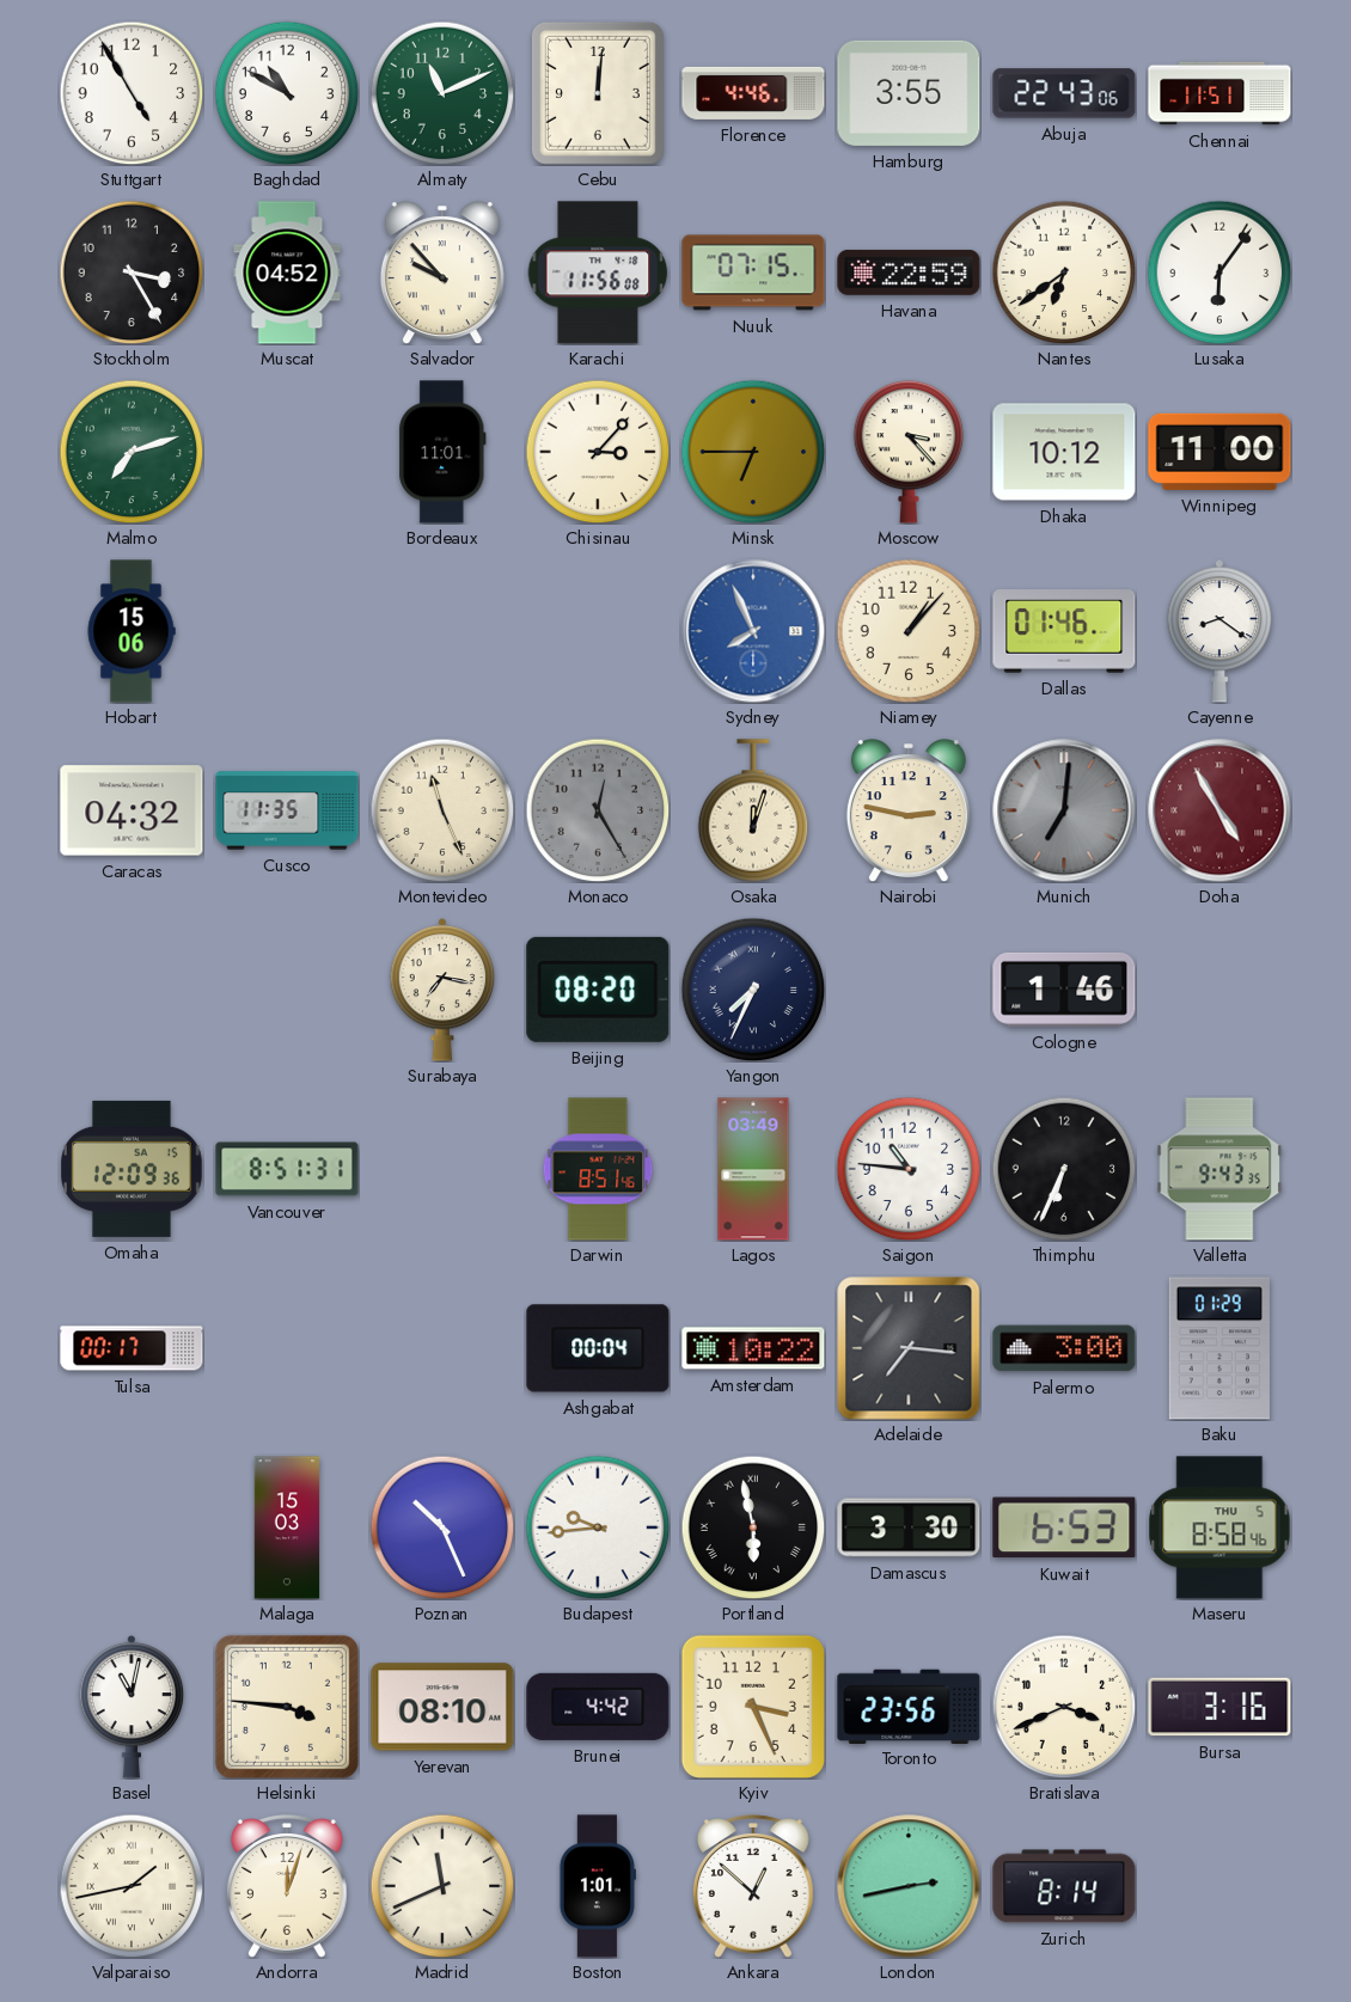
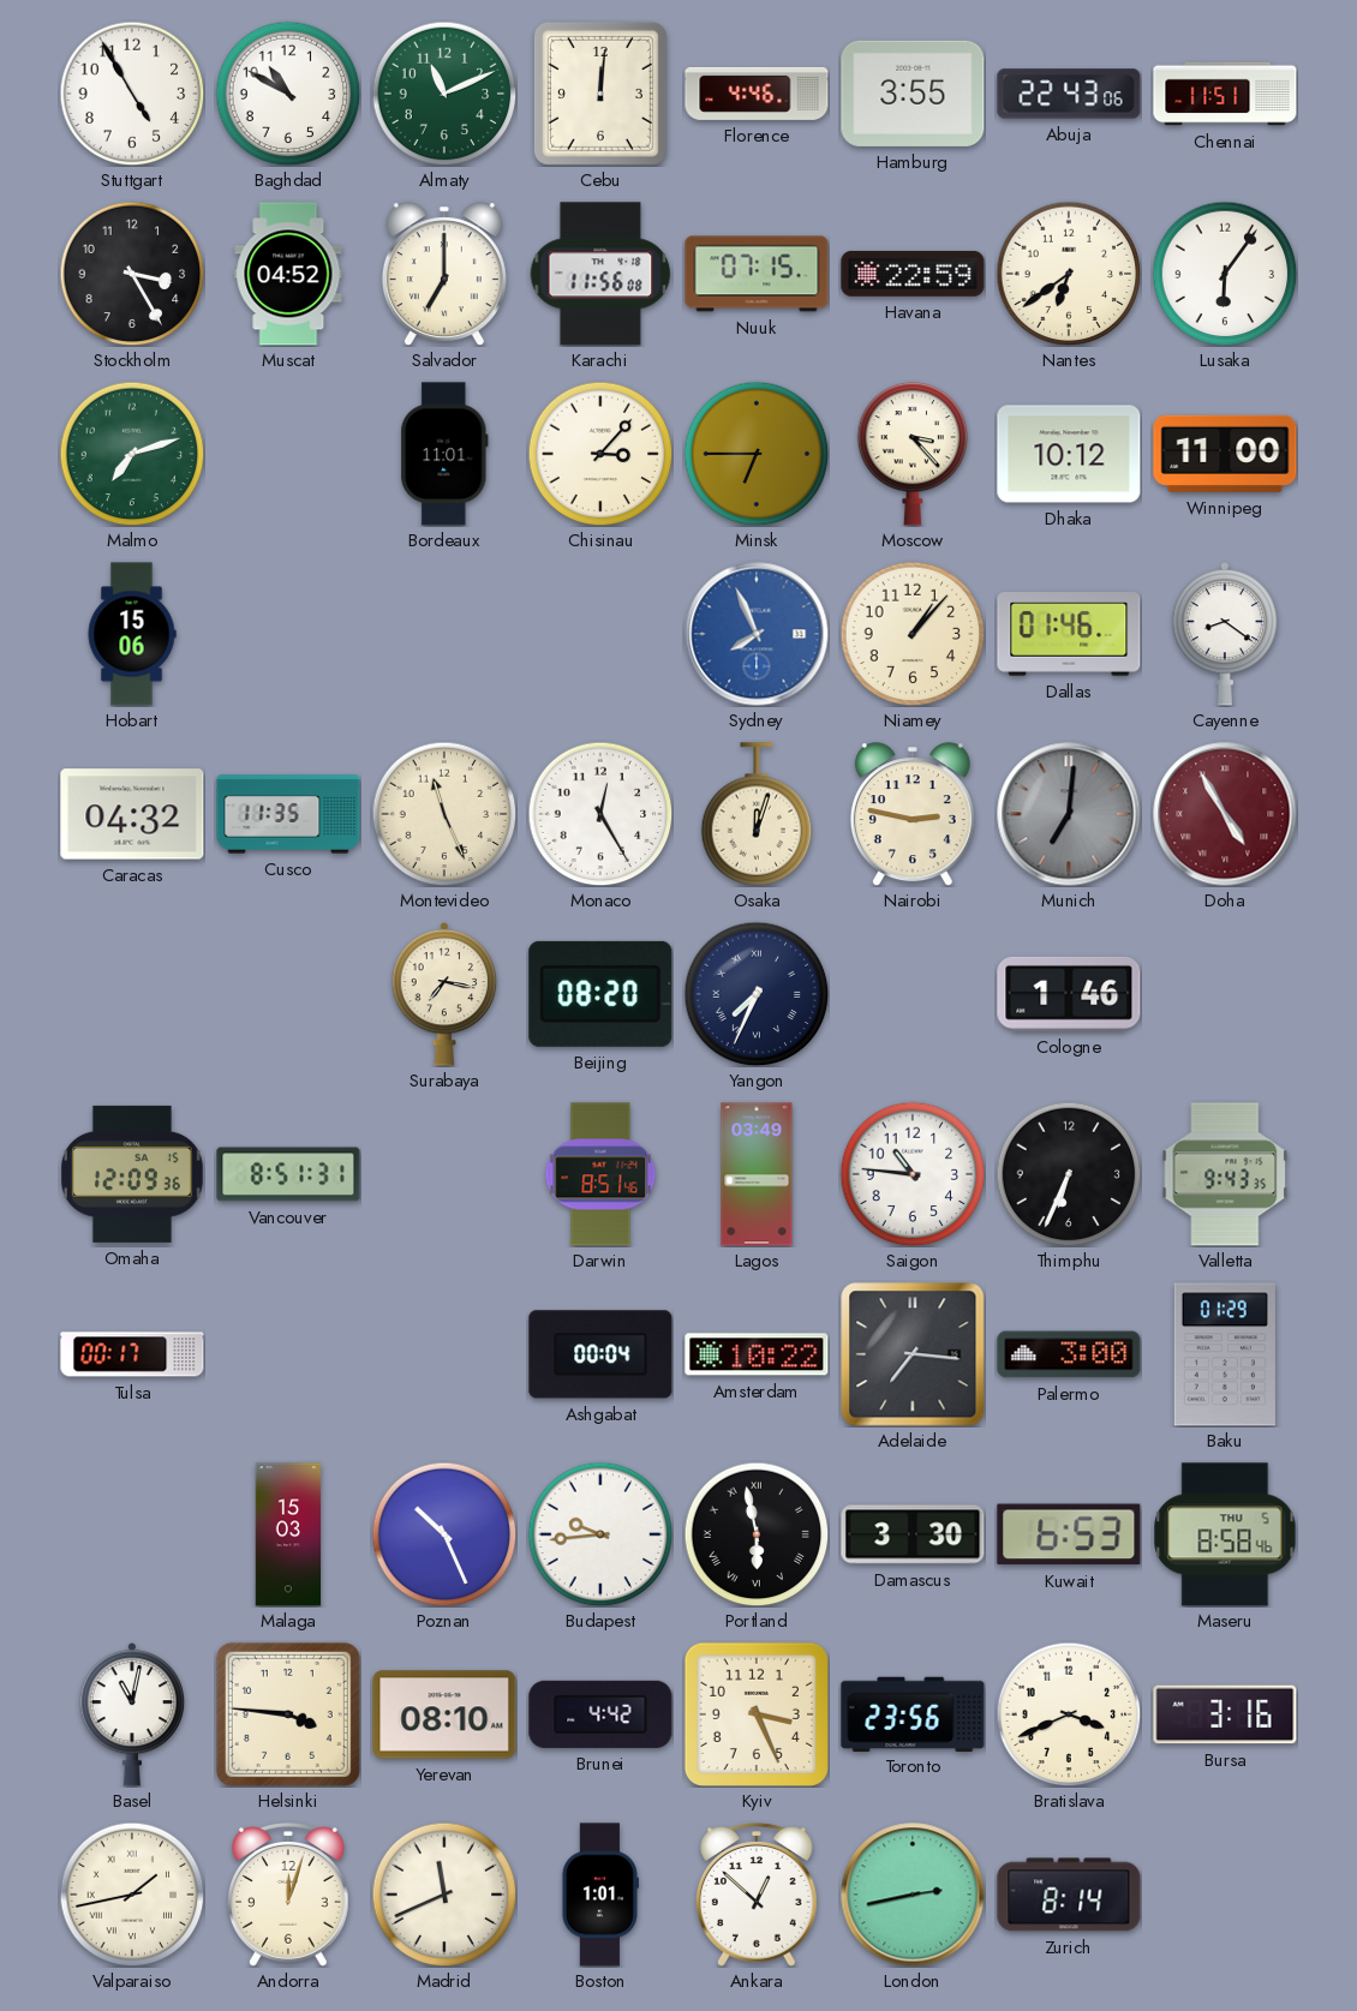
Salvador: 9:53 -> 7:00 (444, 274)
Monaco dial: grey -> white (600, 814)
